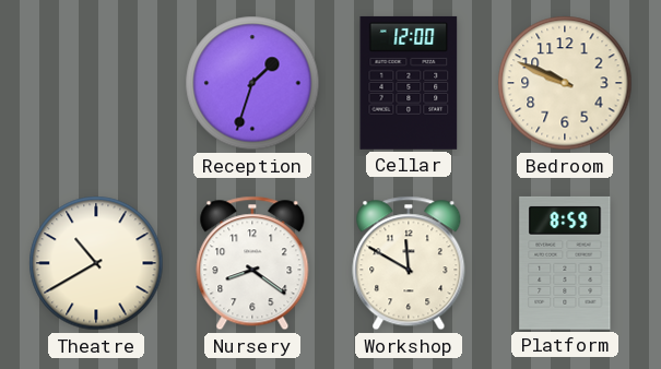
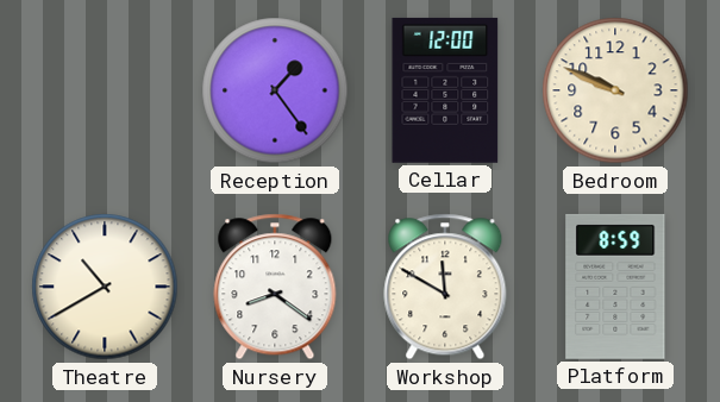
Reception: 1:33 -> 1:24 (275, 90)
